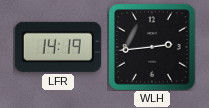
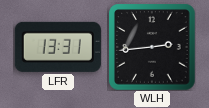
LFR: 14:19 -> 13:31 (58, 47)
